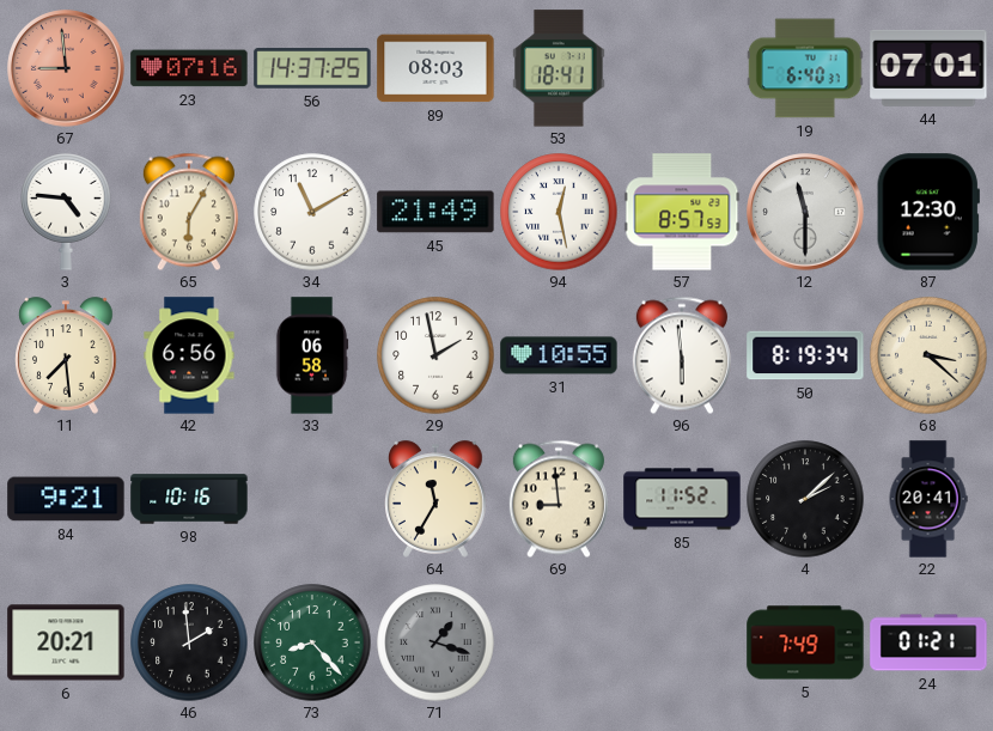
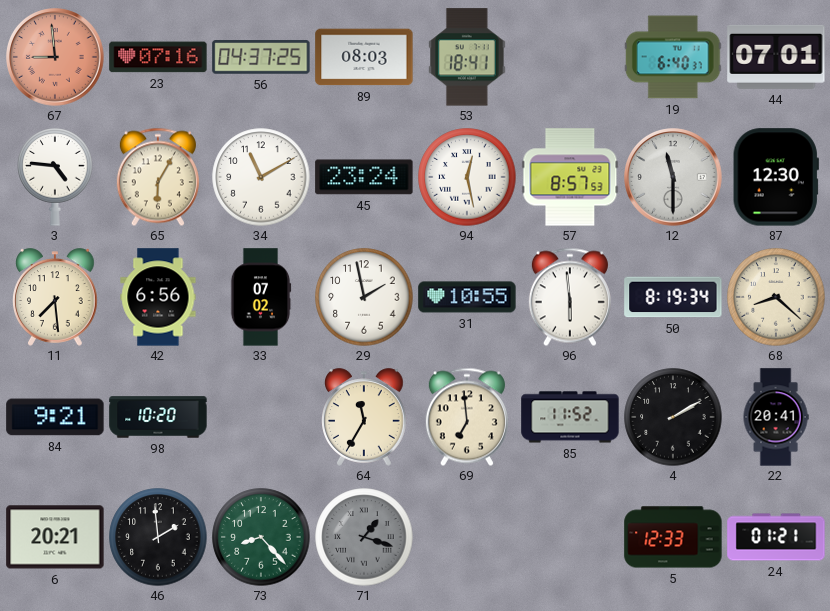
56: 14:37 -> 04:37 (261, 57)
45: 21:49 -> 23:24 (364, 177)
33: 06:58 -> 07:02 (261, 297)
68: 3:22 -> 8:22 (776, 297)
98: 10:16 -> 10:20 (158, 417)
69: 8:59 -> 6:59 (467, 417)
4: 2:08 -> 2:10 (673, 417)
5: 7:49 -> 12:33 (673, 537)
